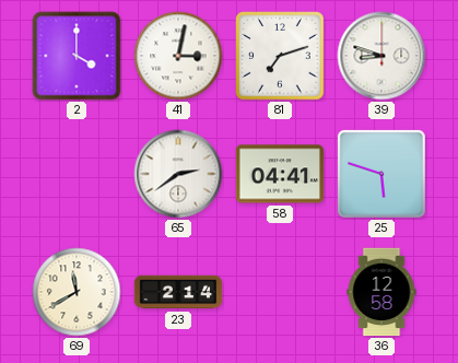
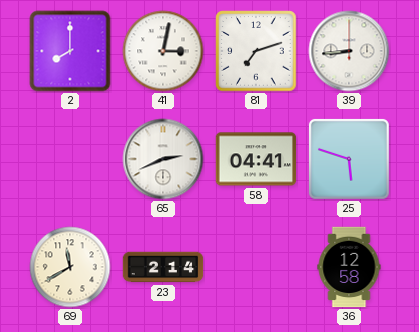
2: 4:00 -> 8:00 (70, 51)
39: 8:48 -> 8:44 (349, 51)
65: 2:39 -> 2:41 (163, 159)
